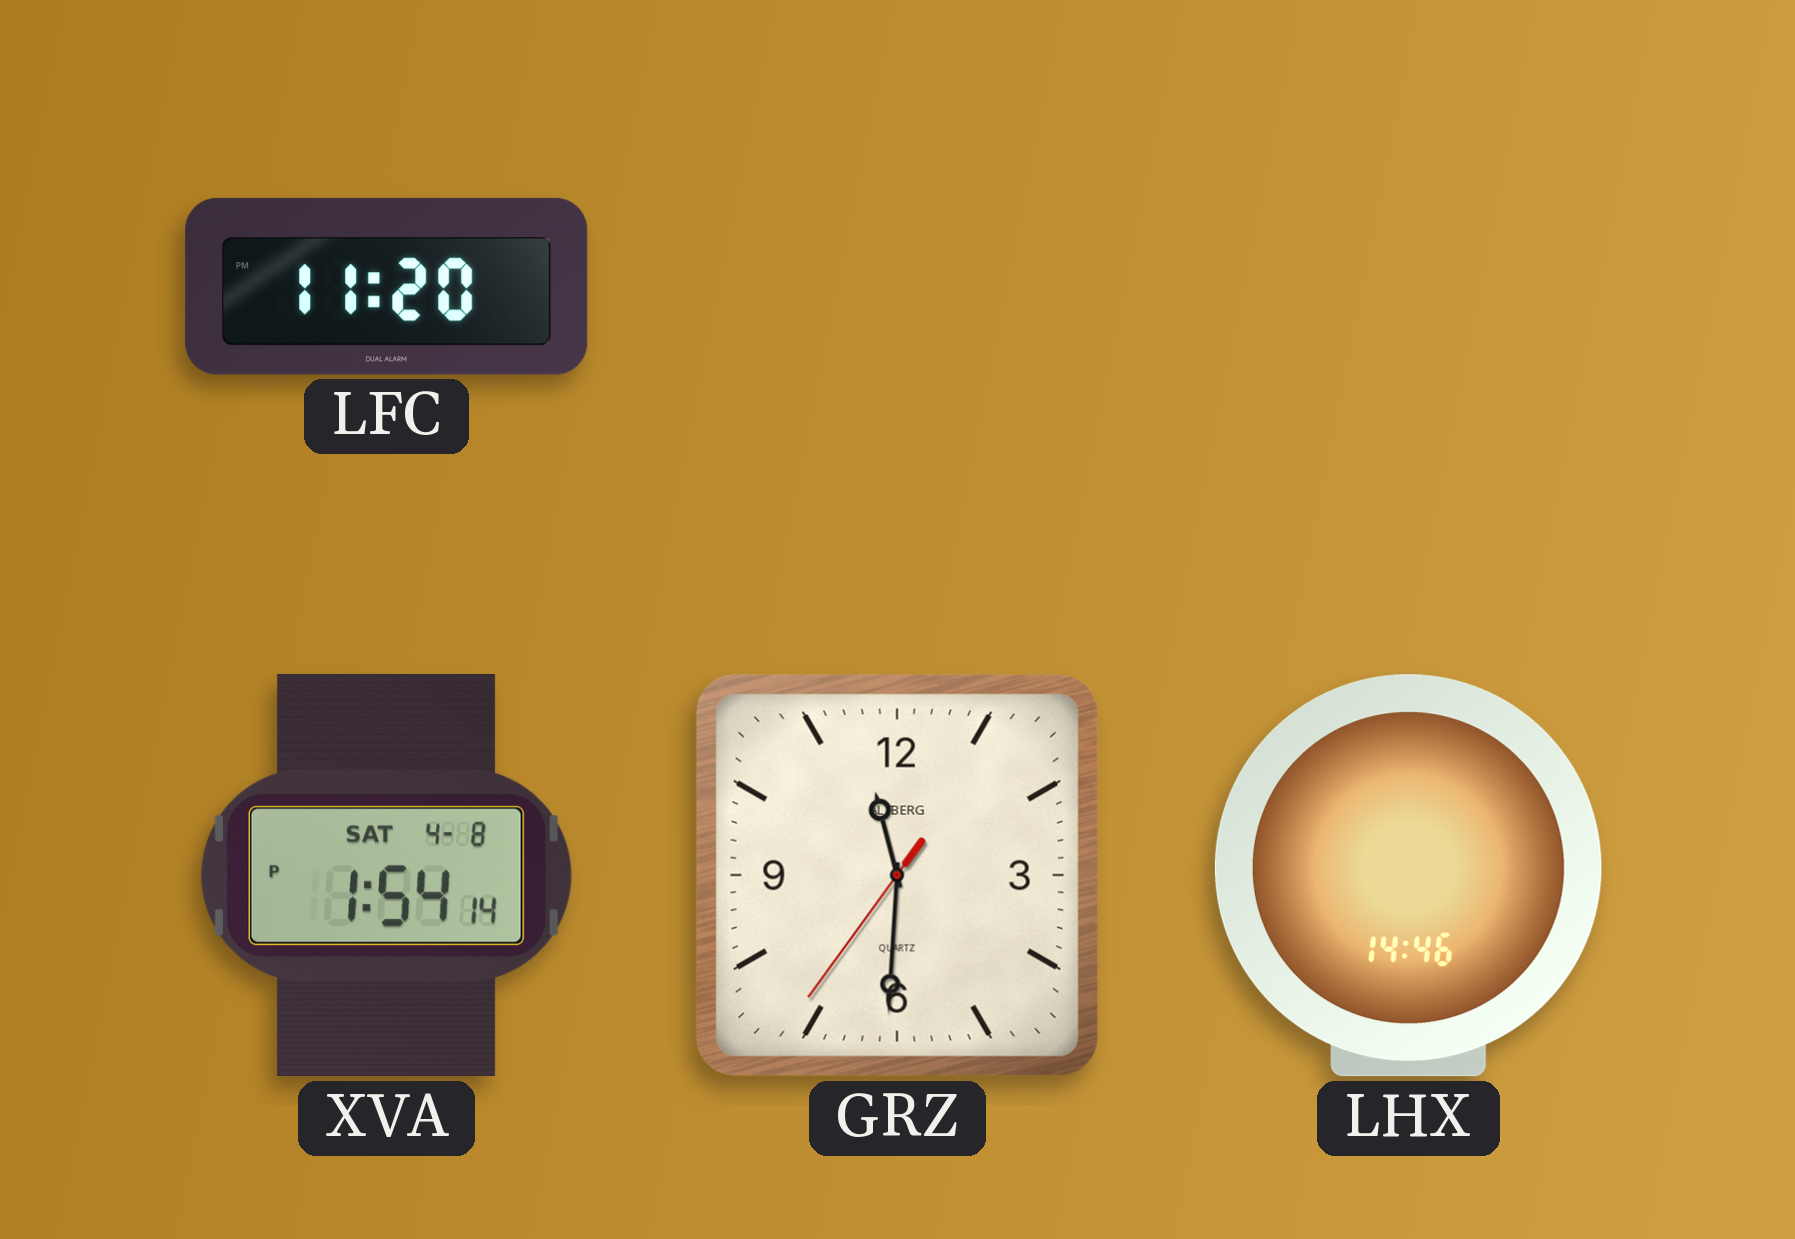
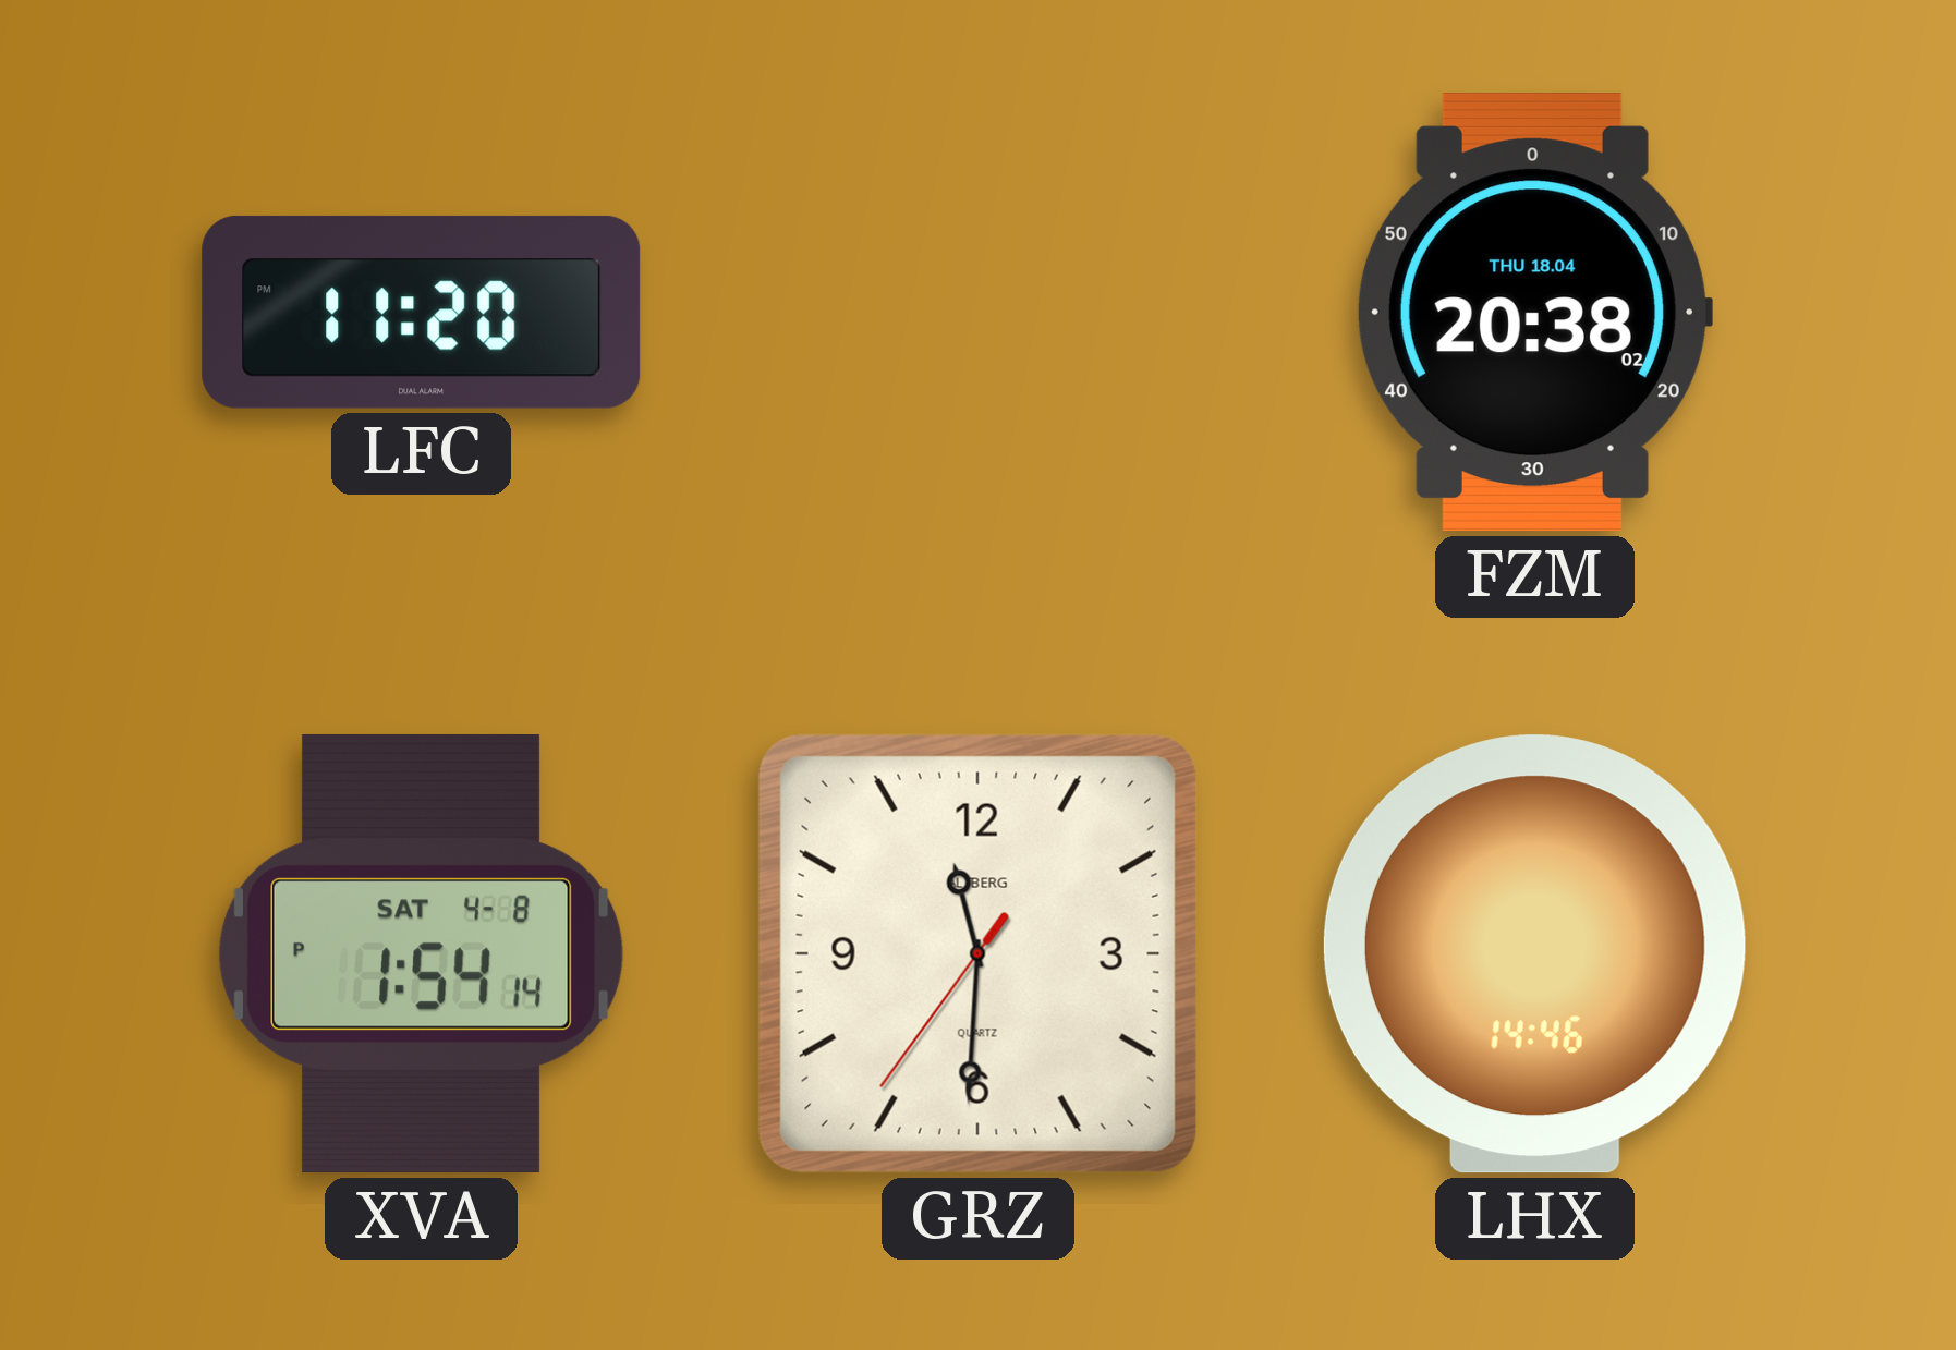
FZM: none -> 20:38 (1534, 313)
